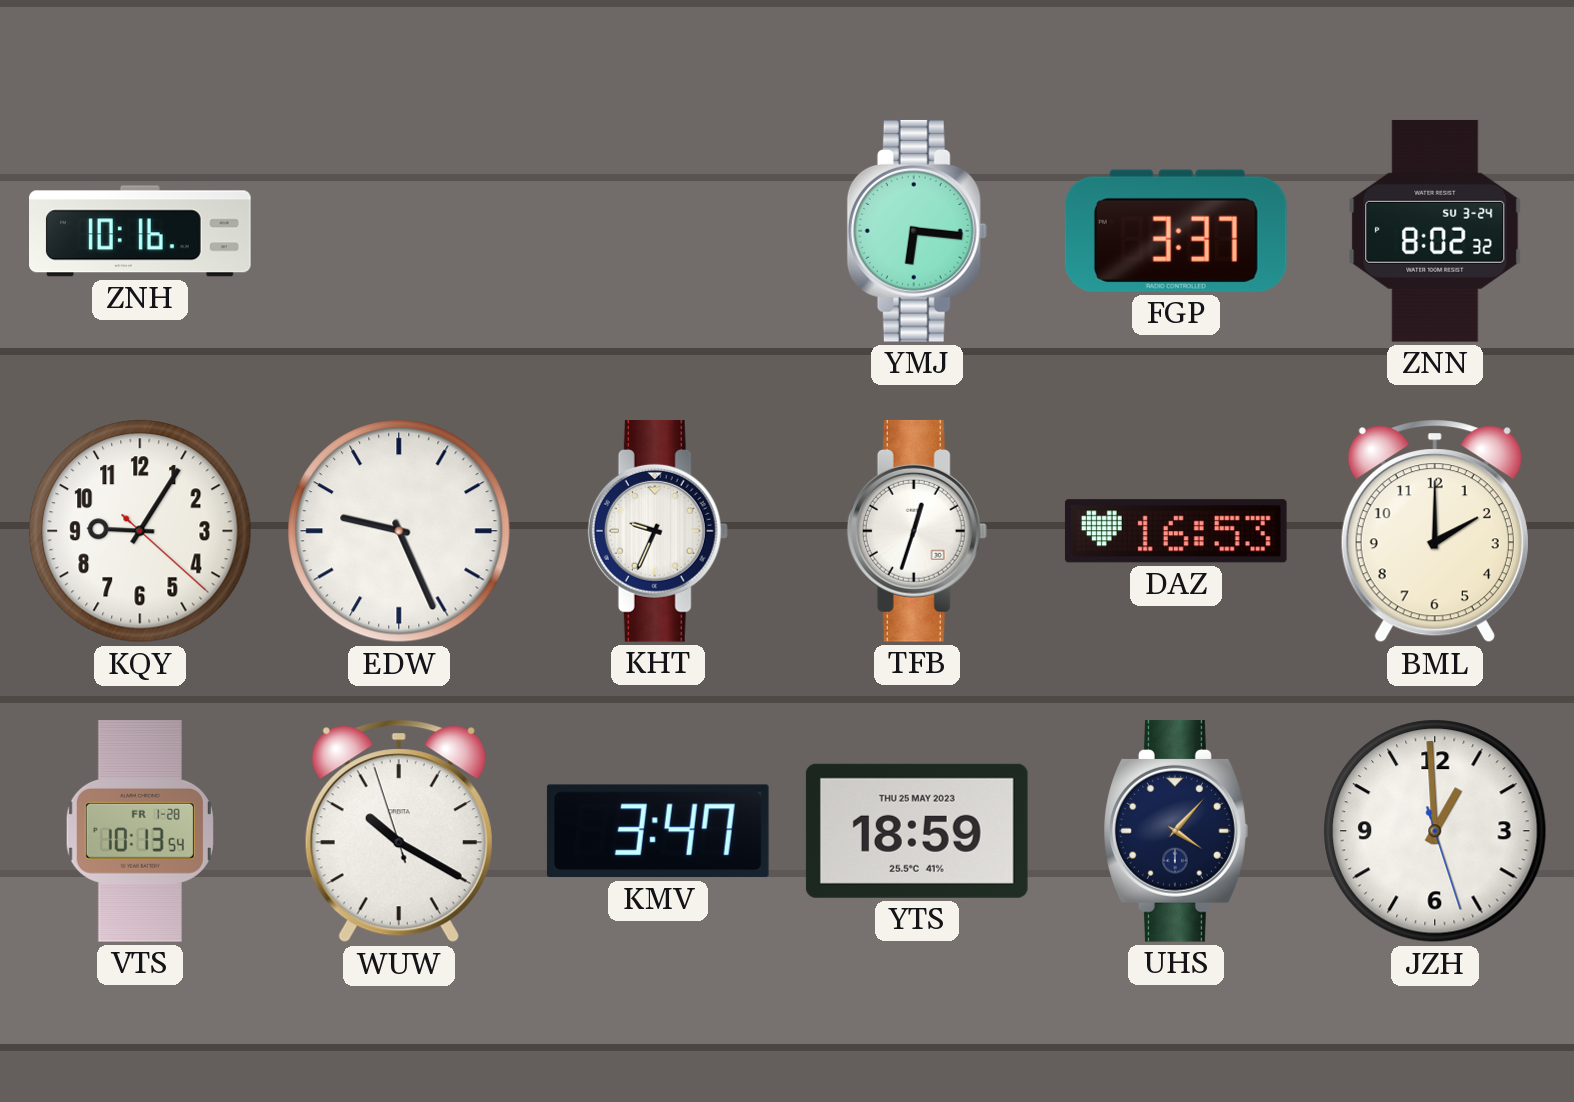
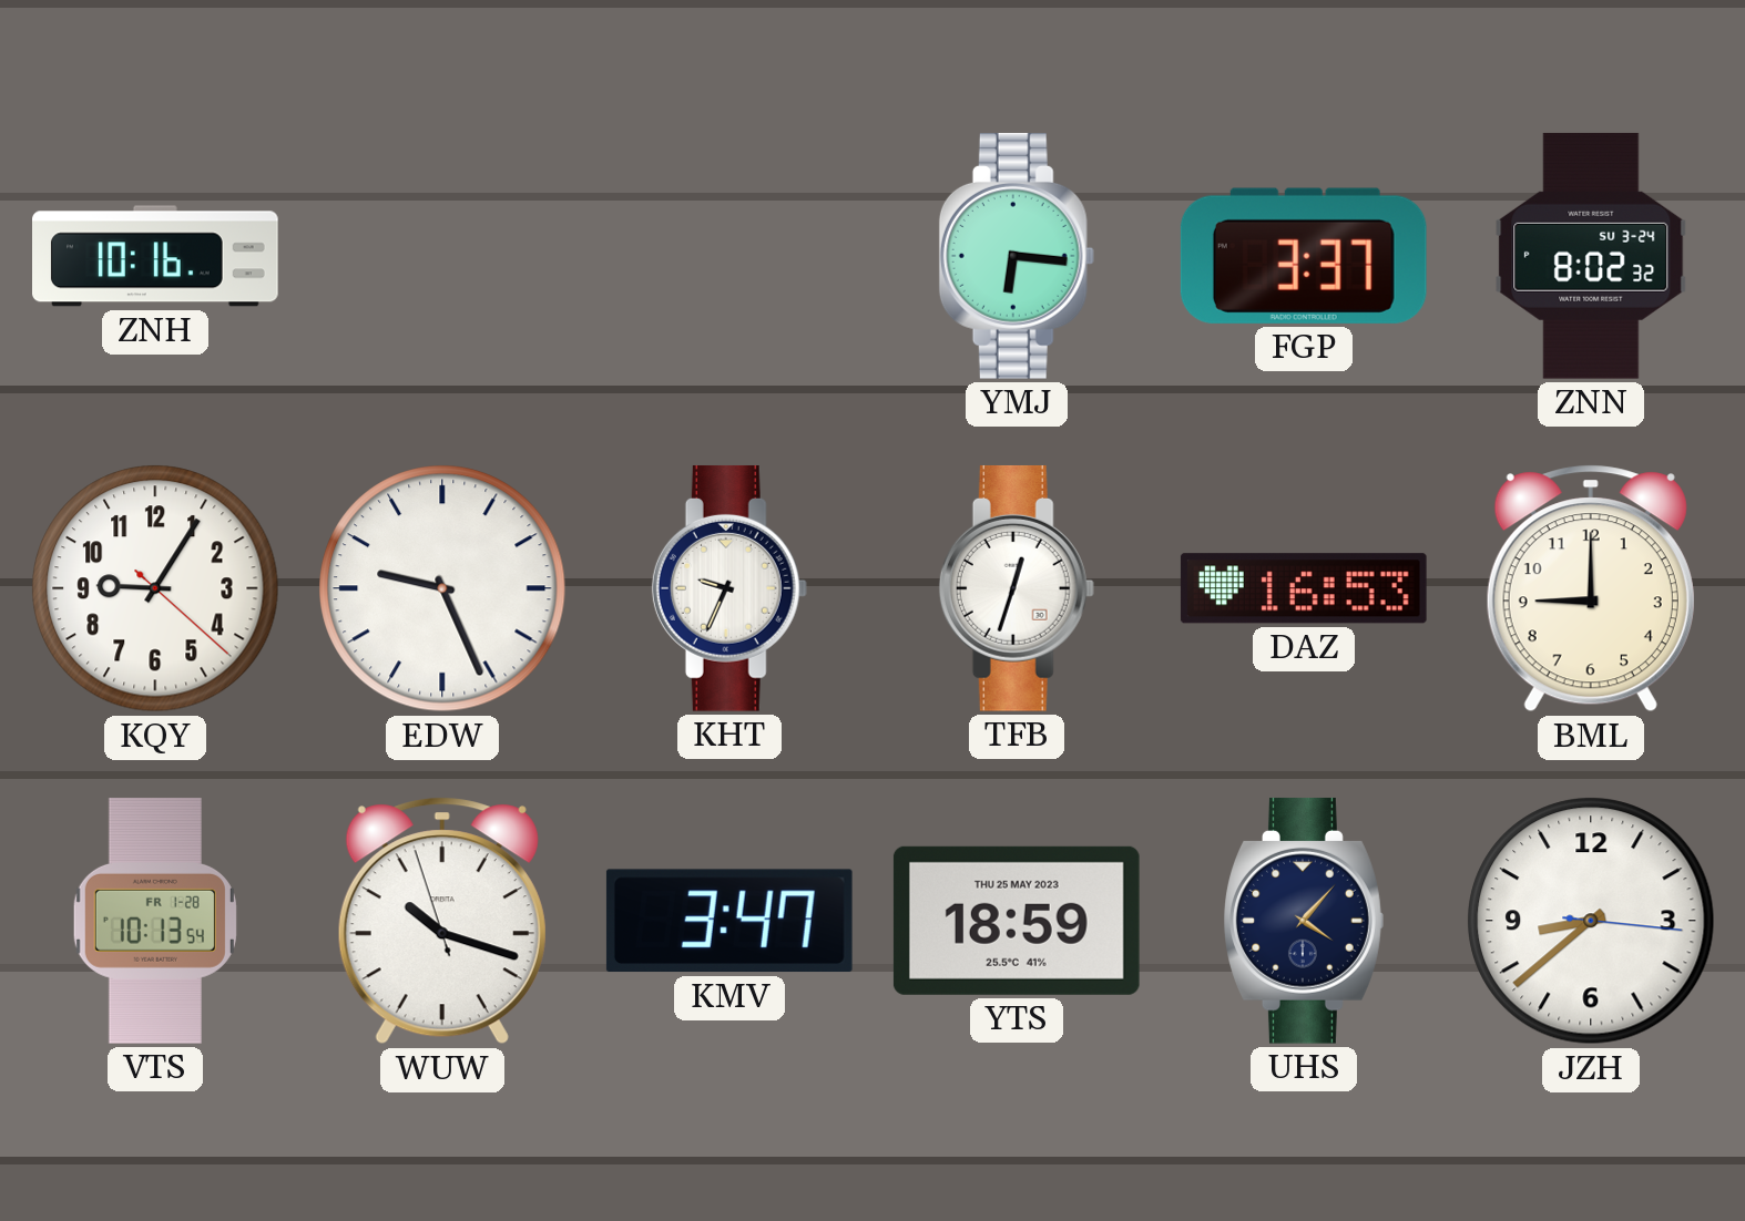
BML: 2:00 -> 9:00 (1591, 588)
WUW: 10:19 -> 10:17 (442, 921)
JZH: 12:59 -> 8:38 (1591, 921)
